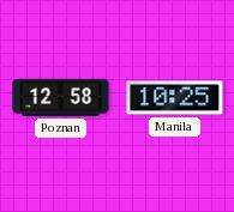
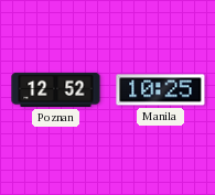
Poznan: 12:58 -> 12:52 (56, 89)
